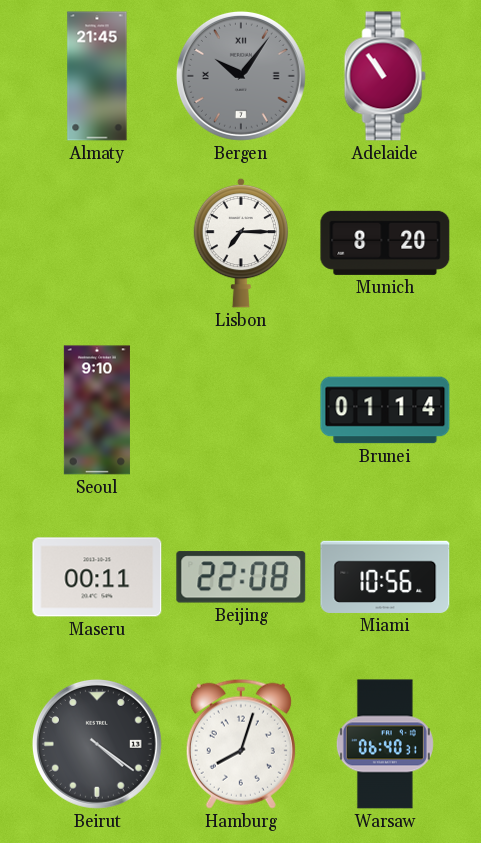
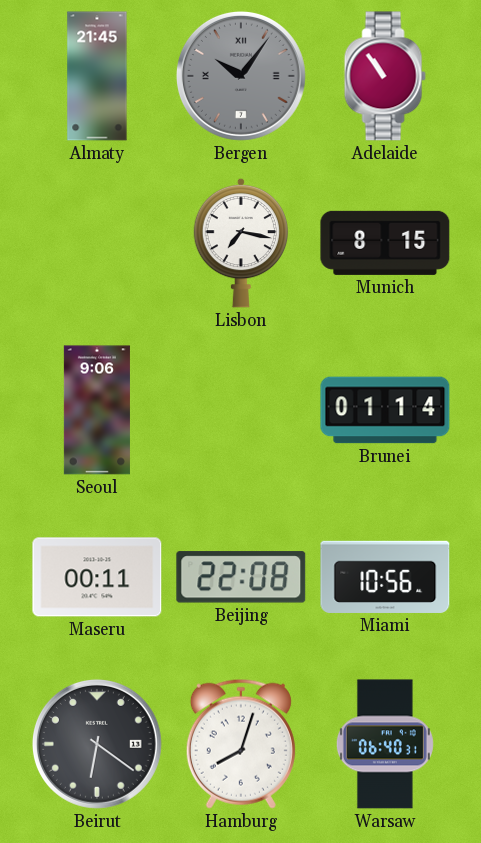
Lisbon: 7:15 -> 7:17 (241, 243)
Munich: 8:20 -> 8:15 (385, 243)
Seoul: 9:10 -> 9:06 (97, 410)
Beirut: 4:21 -> 6:21 (97, 744)
